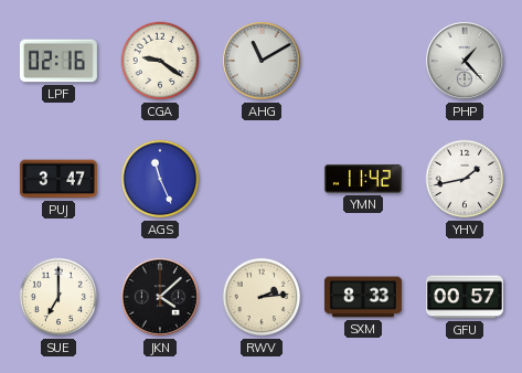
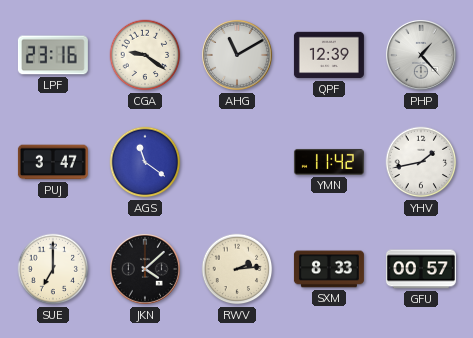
LPF: 02:16 -> 23:16 (53, 55)
QPF: none -> 12:39 (329, 55)
AGS: 11:26 -> 11:21 (145, 162)
